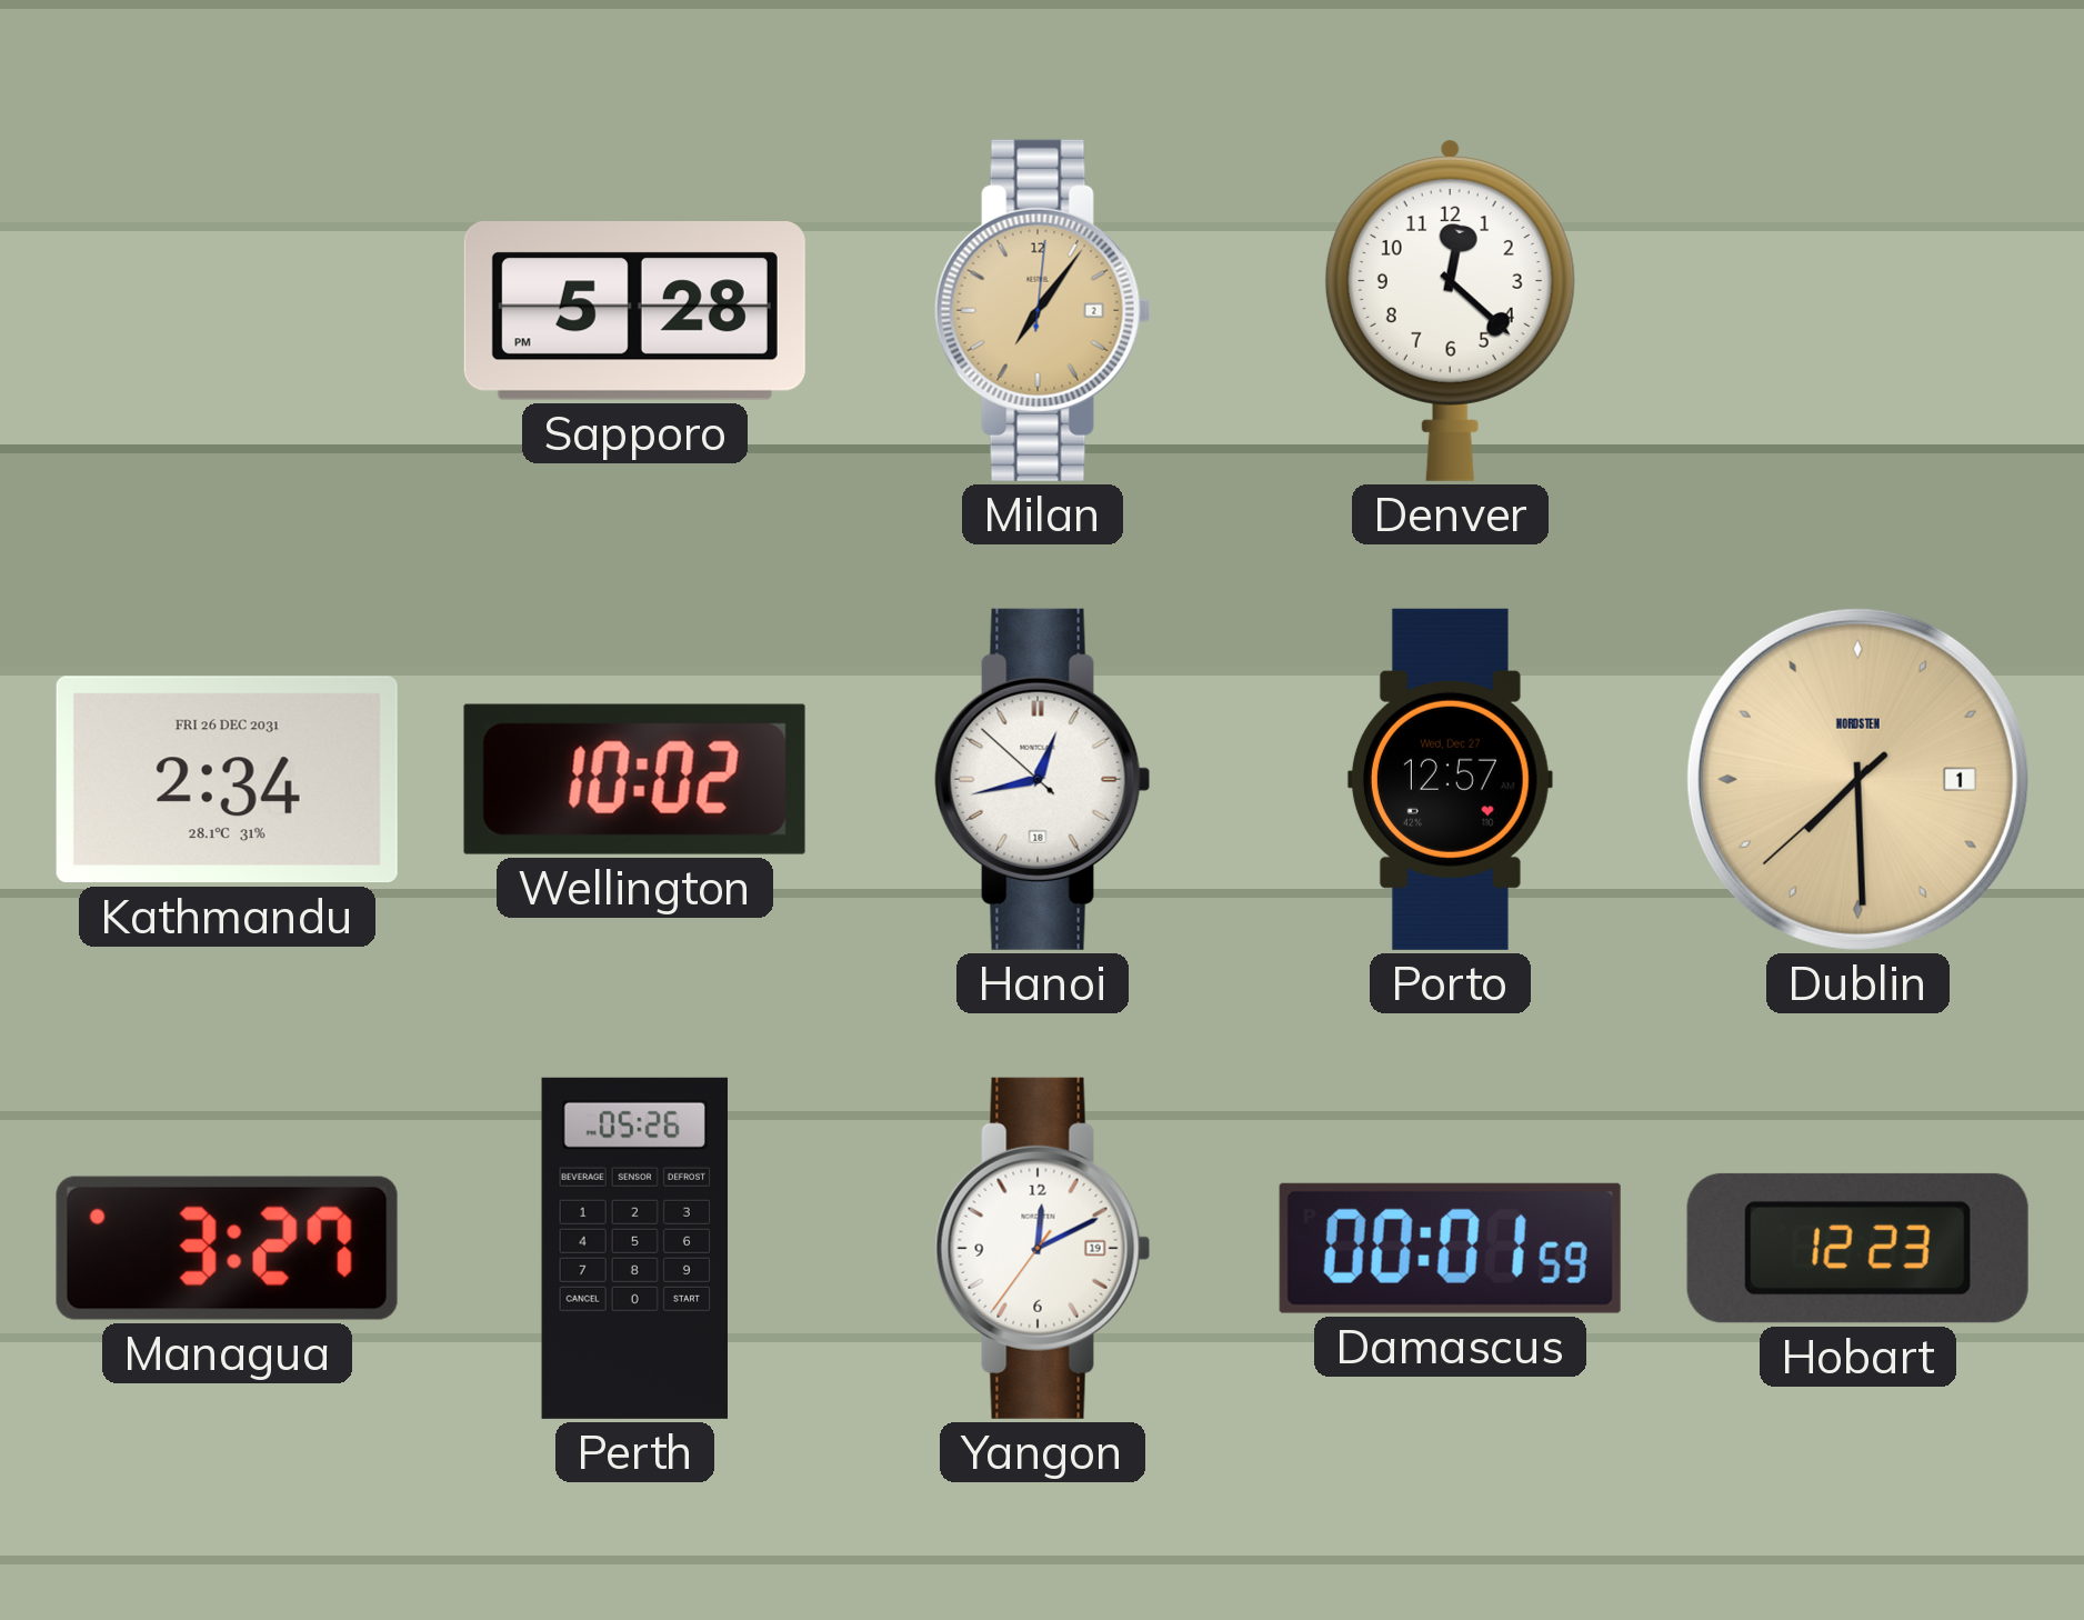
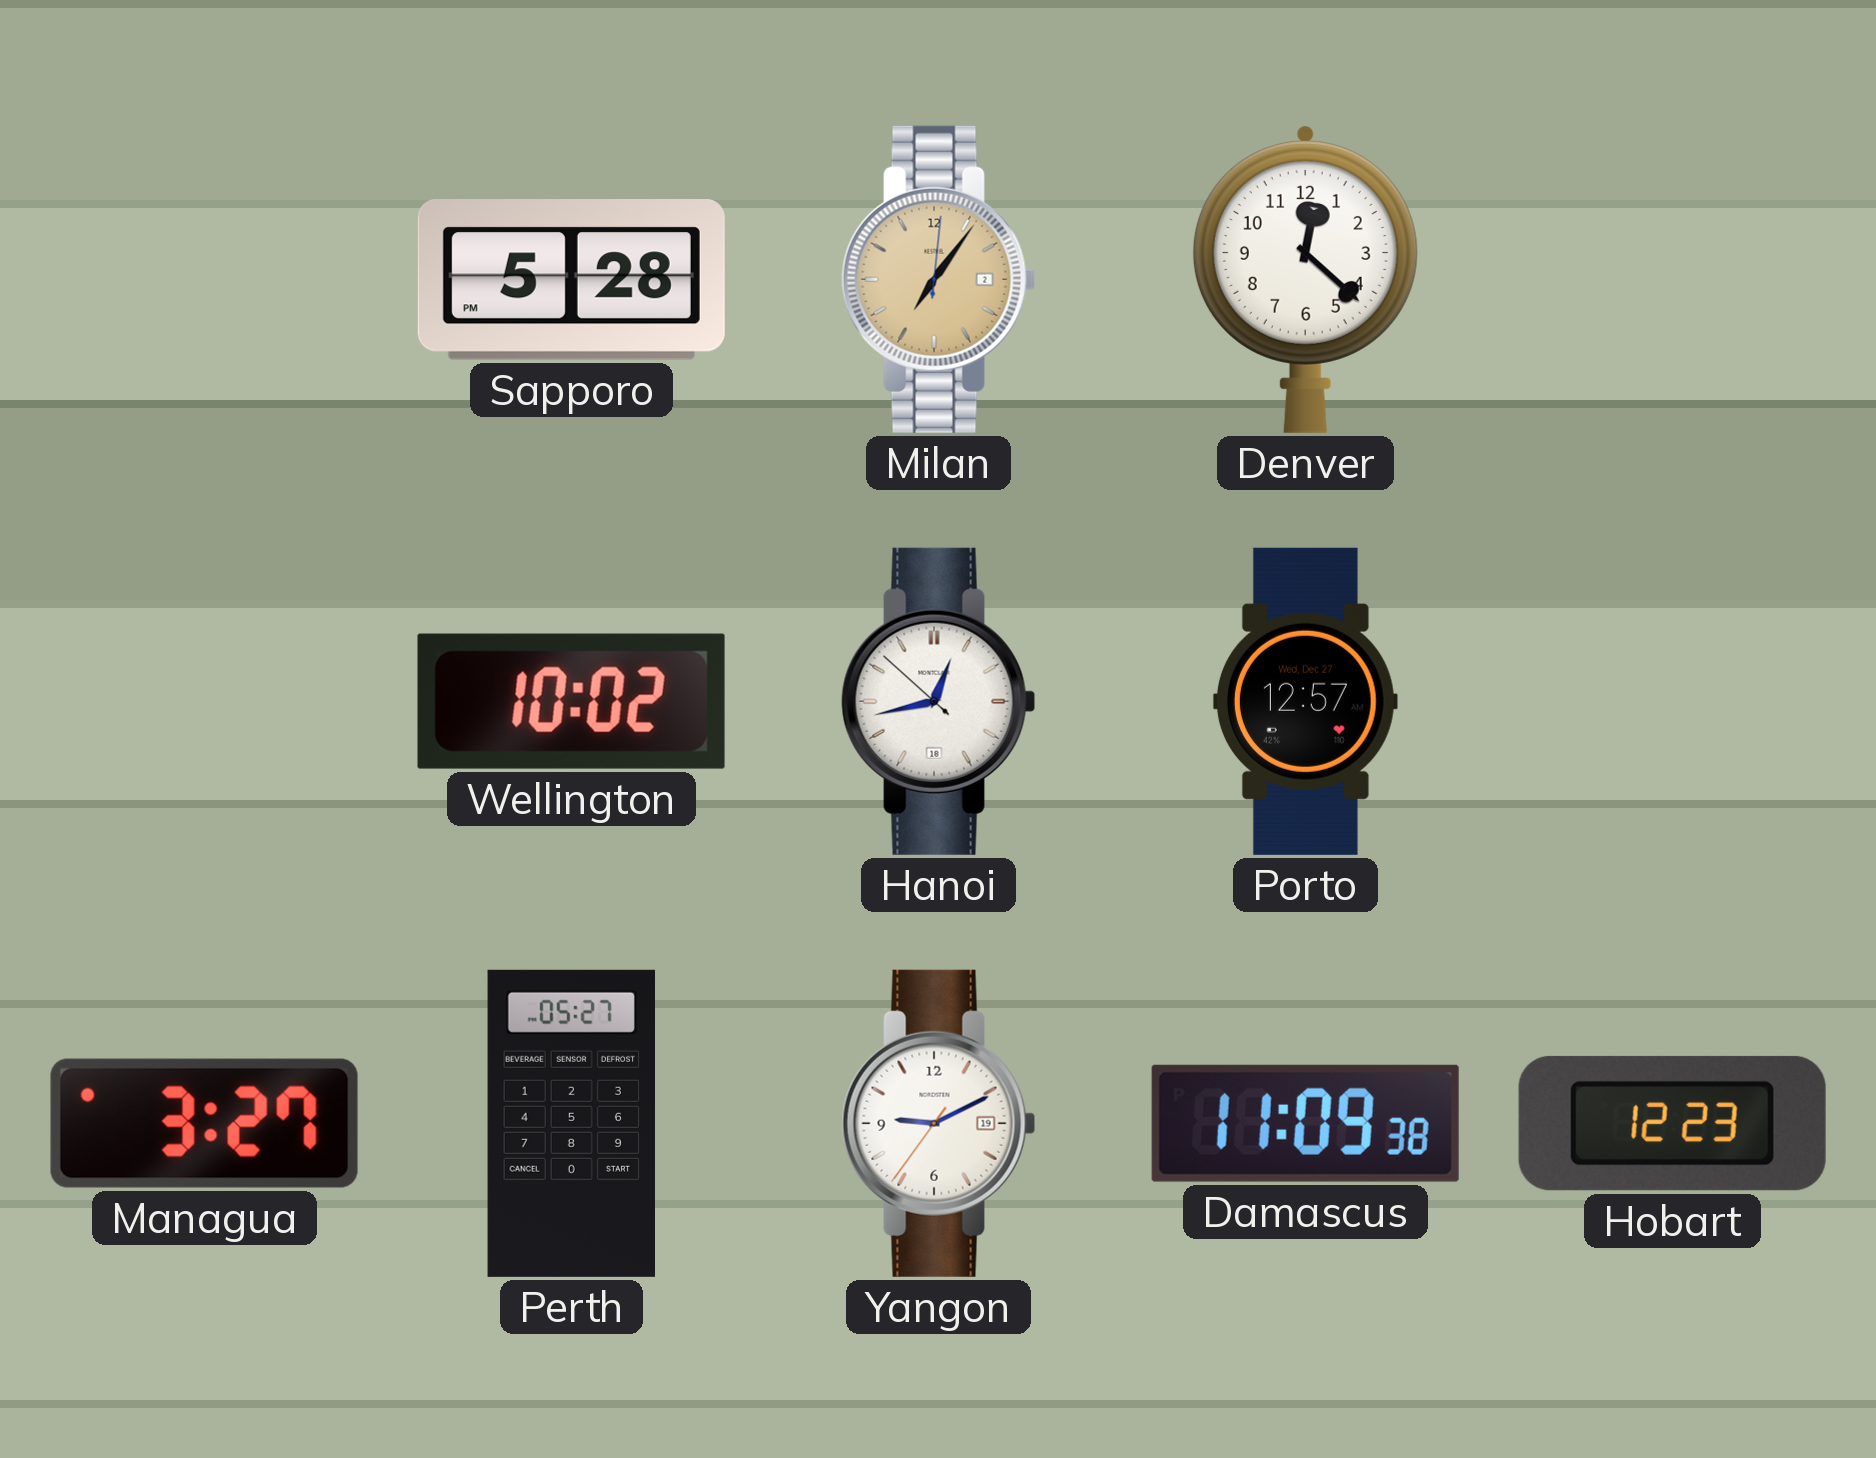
Kathmandu: 2:34 -> none (227, 780)
Dublin: 7:29 -> none (1857, 779)
Perth: 05:26 -> 05:27 (571, 1123)
Yangon: 12:10 -> 9:10 (939, 1123)
Damascus: 00:01 -> 11:09 (1305, 1123)
